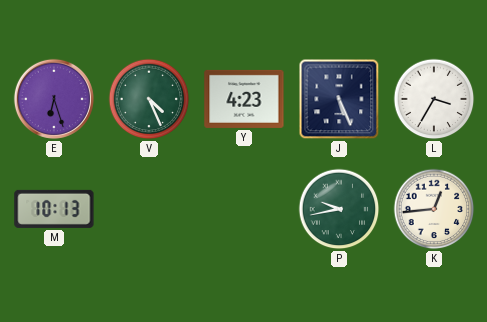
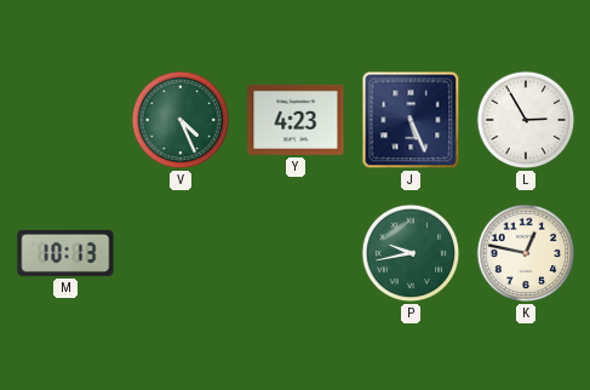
E: 6:27 -> none (54, 99)
L: 3:35 -> 2:55 (526, 120)
K: 12:44 -> 12:47 (526, 253)
